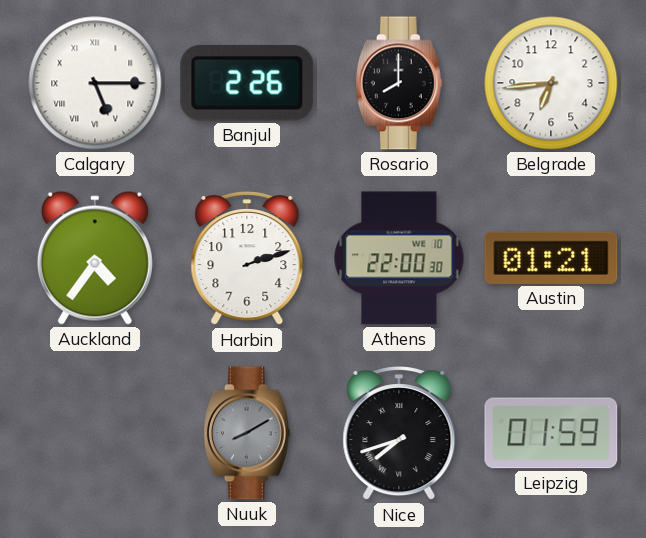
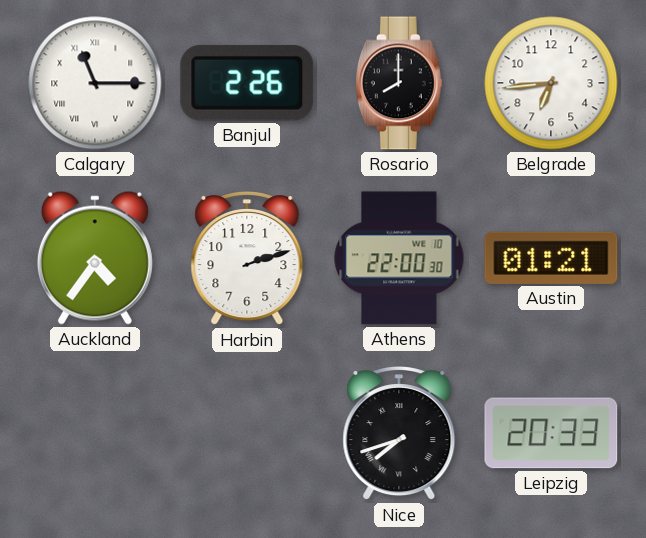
Calgary: 5:15 -> 11:15 (95, 83)
Nuuk: 8:10 -> none (247, 433)
Leipzig: 01:59 -> 20:33 (551, 433)
